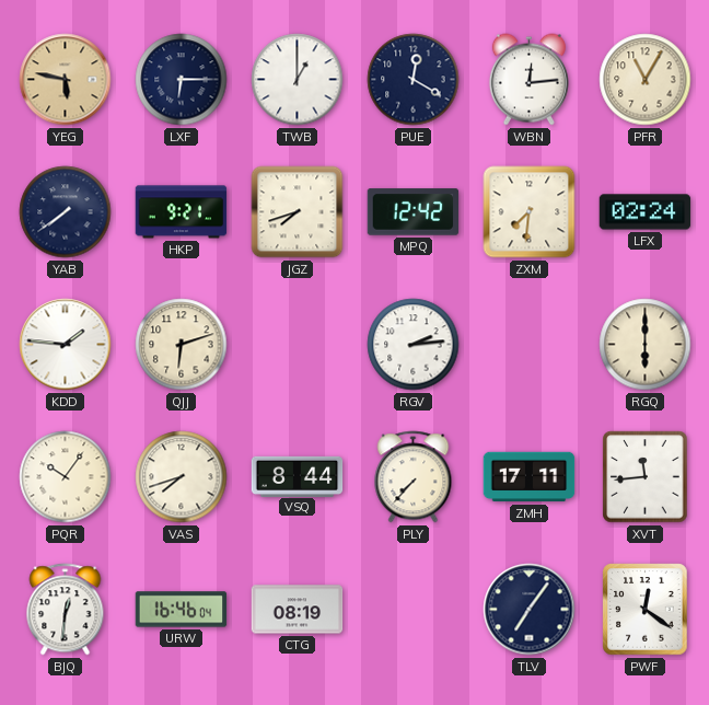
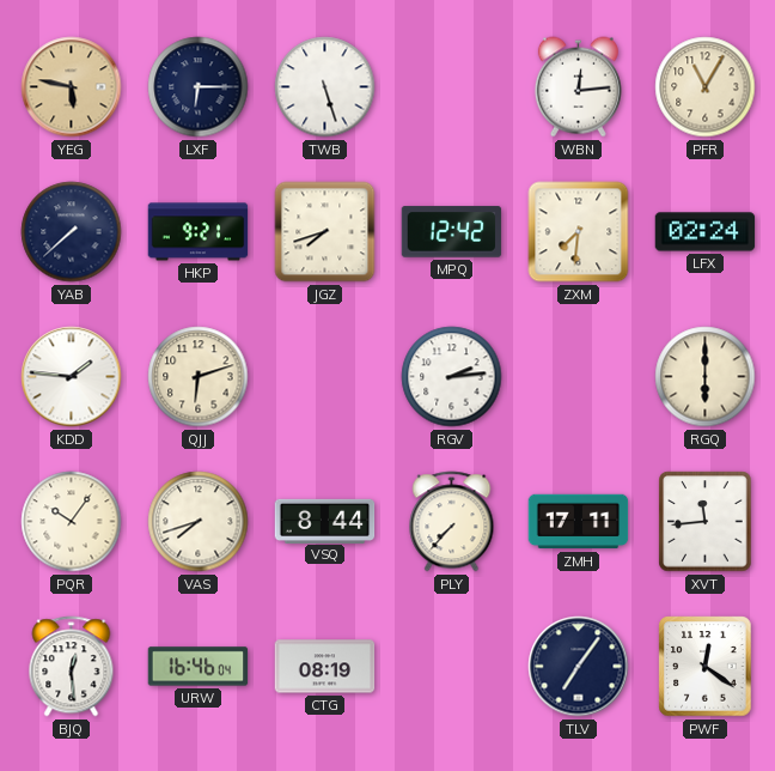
TWB: 1:00 -> 5:27 (325, 87)
PUE: 12:20 -> none (414, 80)
YAB: 7:39 -> 7:38 (72, 232)
BJQ: 12:31 -> 12:29 (72, 667)
